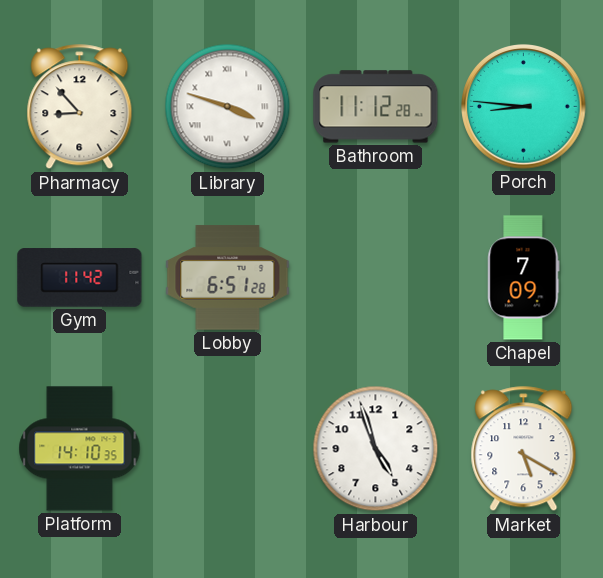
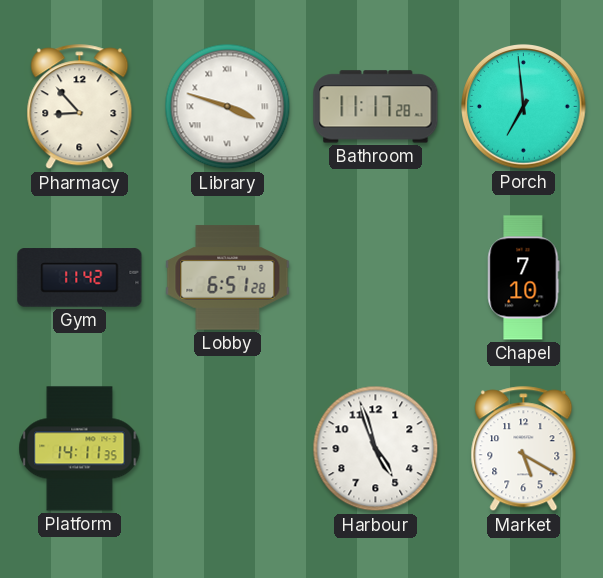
Bathroom: 11:12 -> 11:17 (376, 107)
Porch: 8:46 -> 6:59 (524, 107)
Chapel: 7:09 -> 7:10 (524, 278)
Platform: 14:10 -> 14:11 (80, 449)
